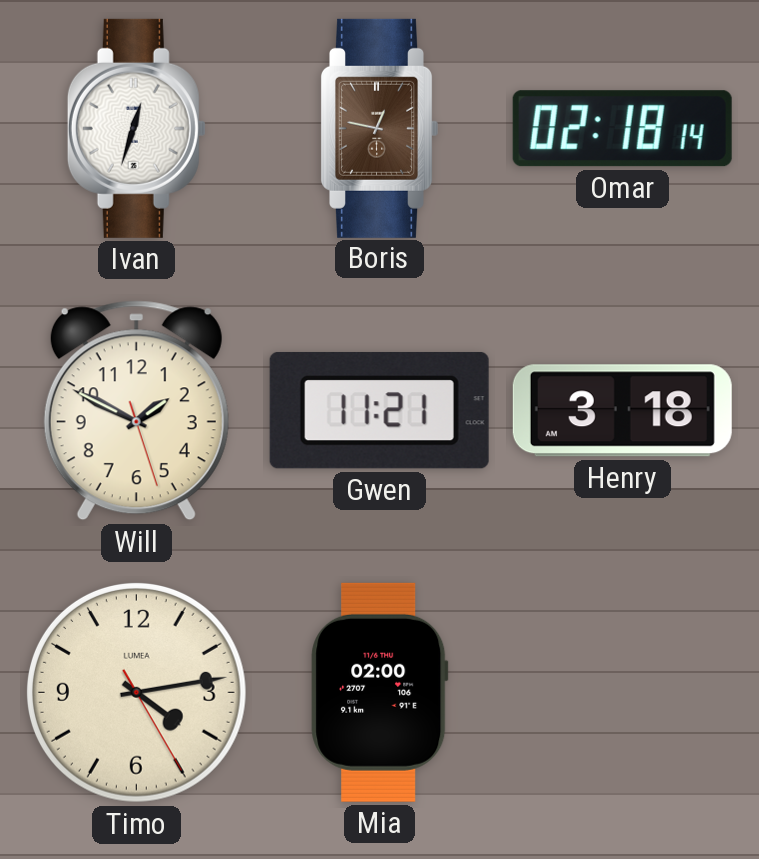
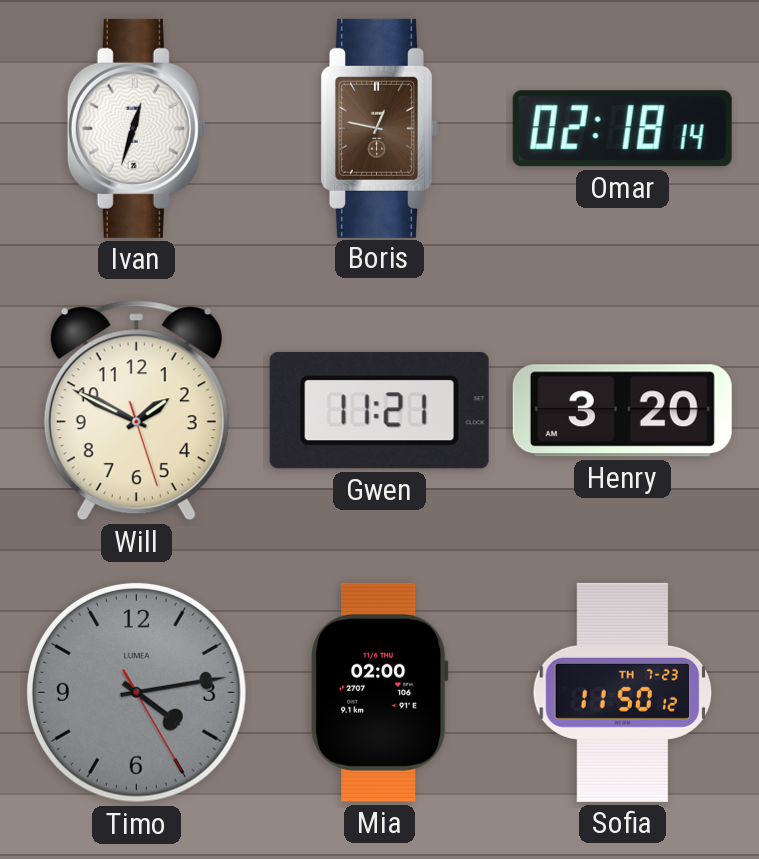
Henry: 3:18 -> 3:20 (622, 411)
Timo dial: cream -> grey (136, 692)
Sofia: none -> 11:50 (623, 692)
